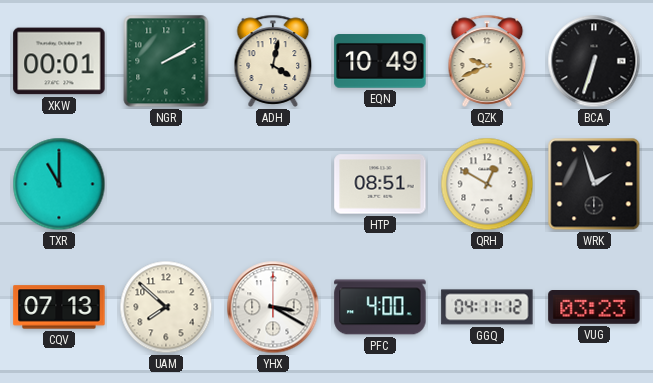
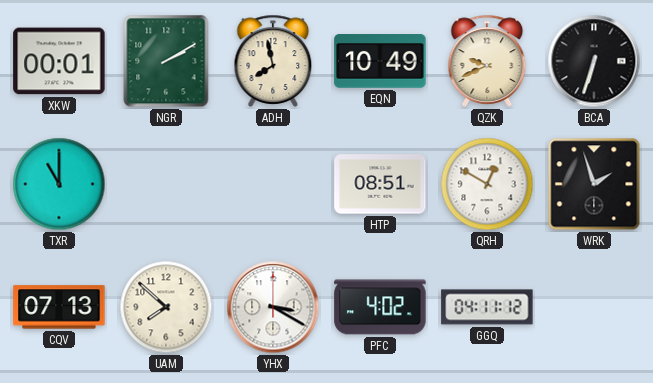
ADH: 4:02 -> 7:58 (273, 61)
PFC: 4:00 -> 4:02 (380, 307)
VUG: 03:23 -> none (594, 307)
